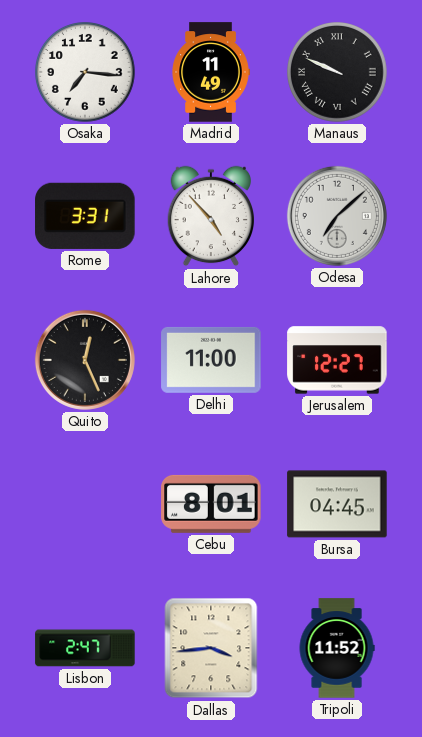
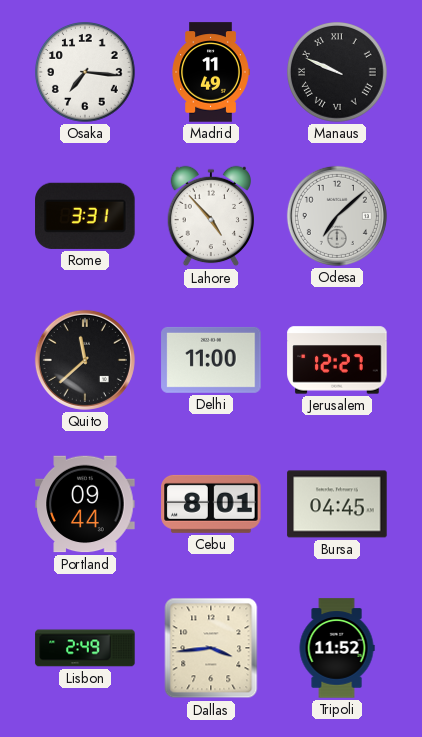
Quito: 12:26 -> 11:38 (85, 360)
Portland: none -> 09:44 (85, 504)
Lisbon: 2:47 -> 2:49 (85, 648)
